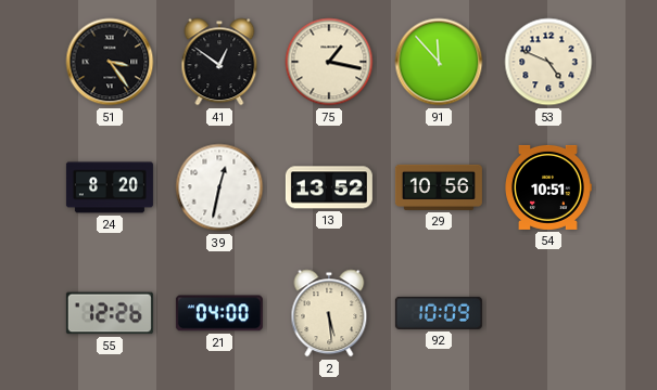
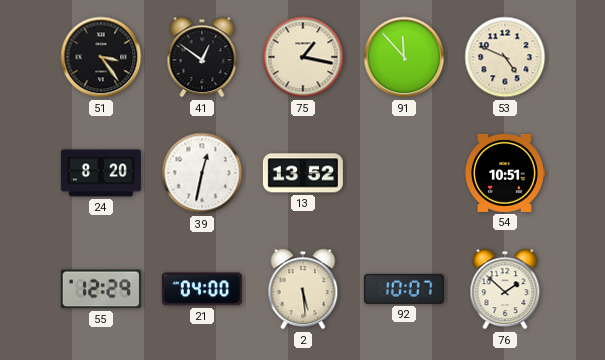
29: 10:56 -> none (439, 187)
55: 12:26 -> 12:29 (101, 289)
92: 10:09 -> 10:07 (404, 289)
76: none -> 1:52 (505, 289)
